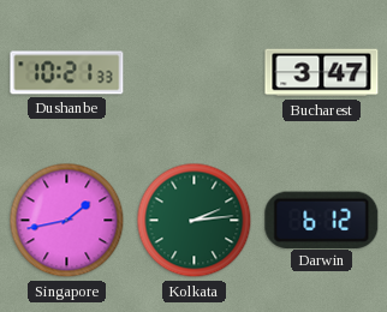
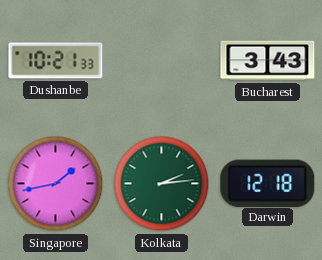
Bucharest: 3:47 -> 3:43 (268, 61)
Darwin: 6:12 -> 12:18 (268, 183)
